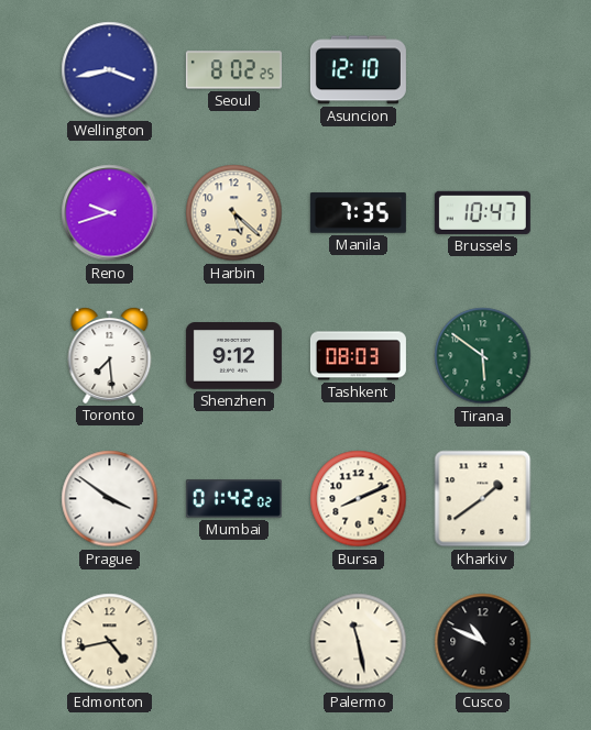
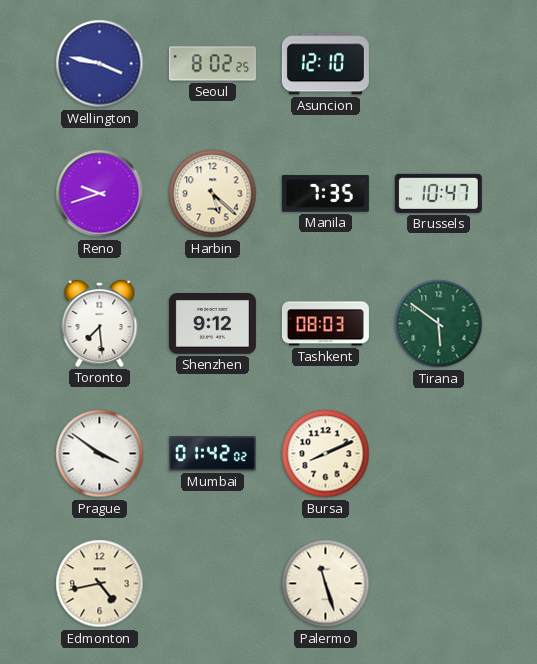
Wellington: 3:43 -> 3:47 (100, 64)
Kharkiv: 1:39 -> none (483, 499)
Palermo: 11:28 -> 11:27 (326, 584)
Cusco: 10:49 -> none (483, 642)
